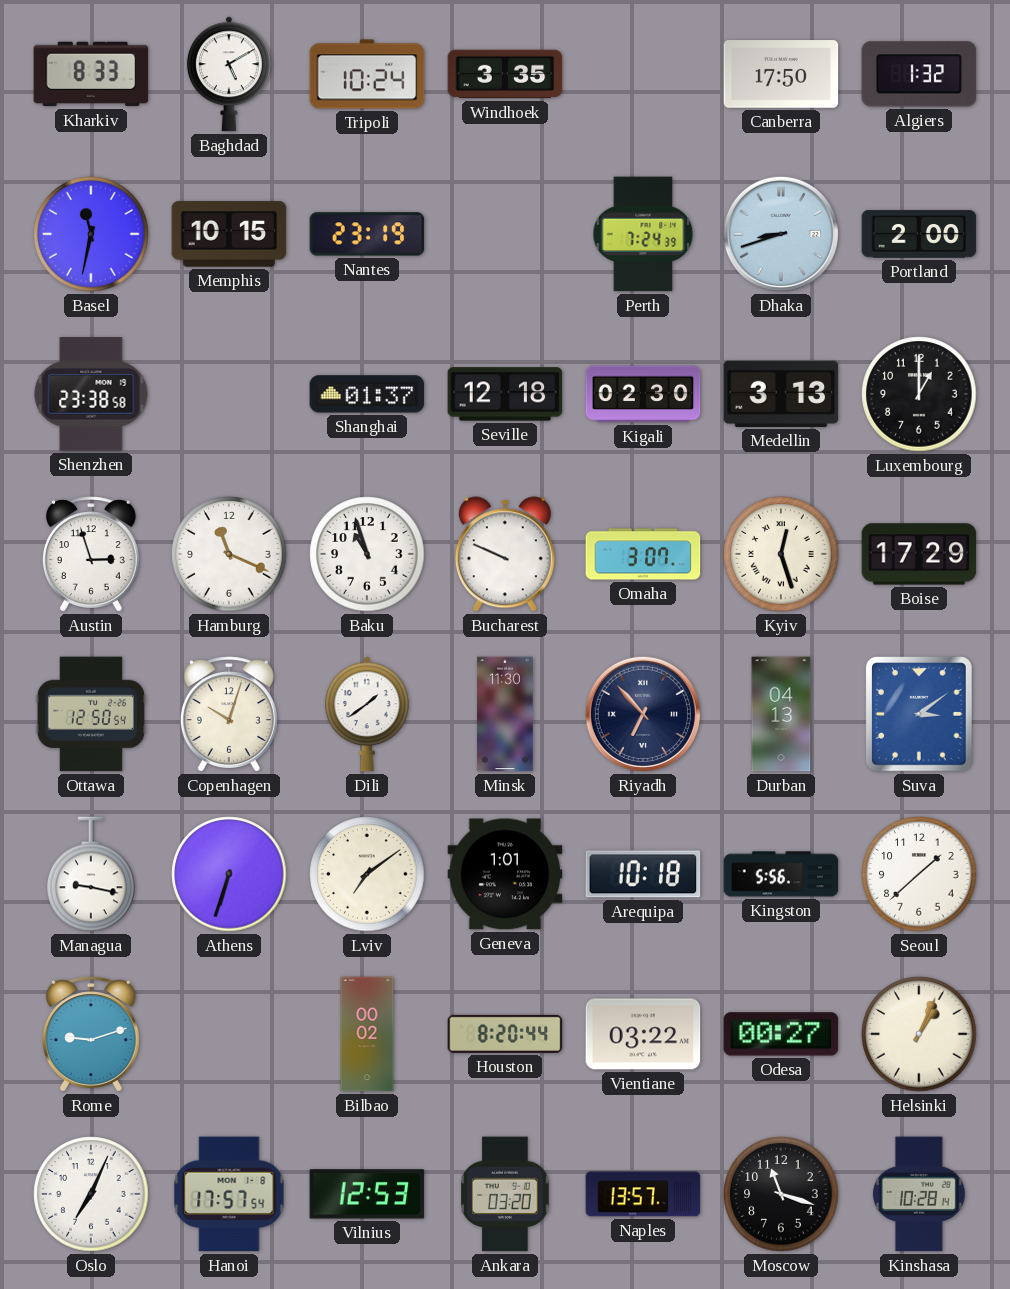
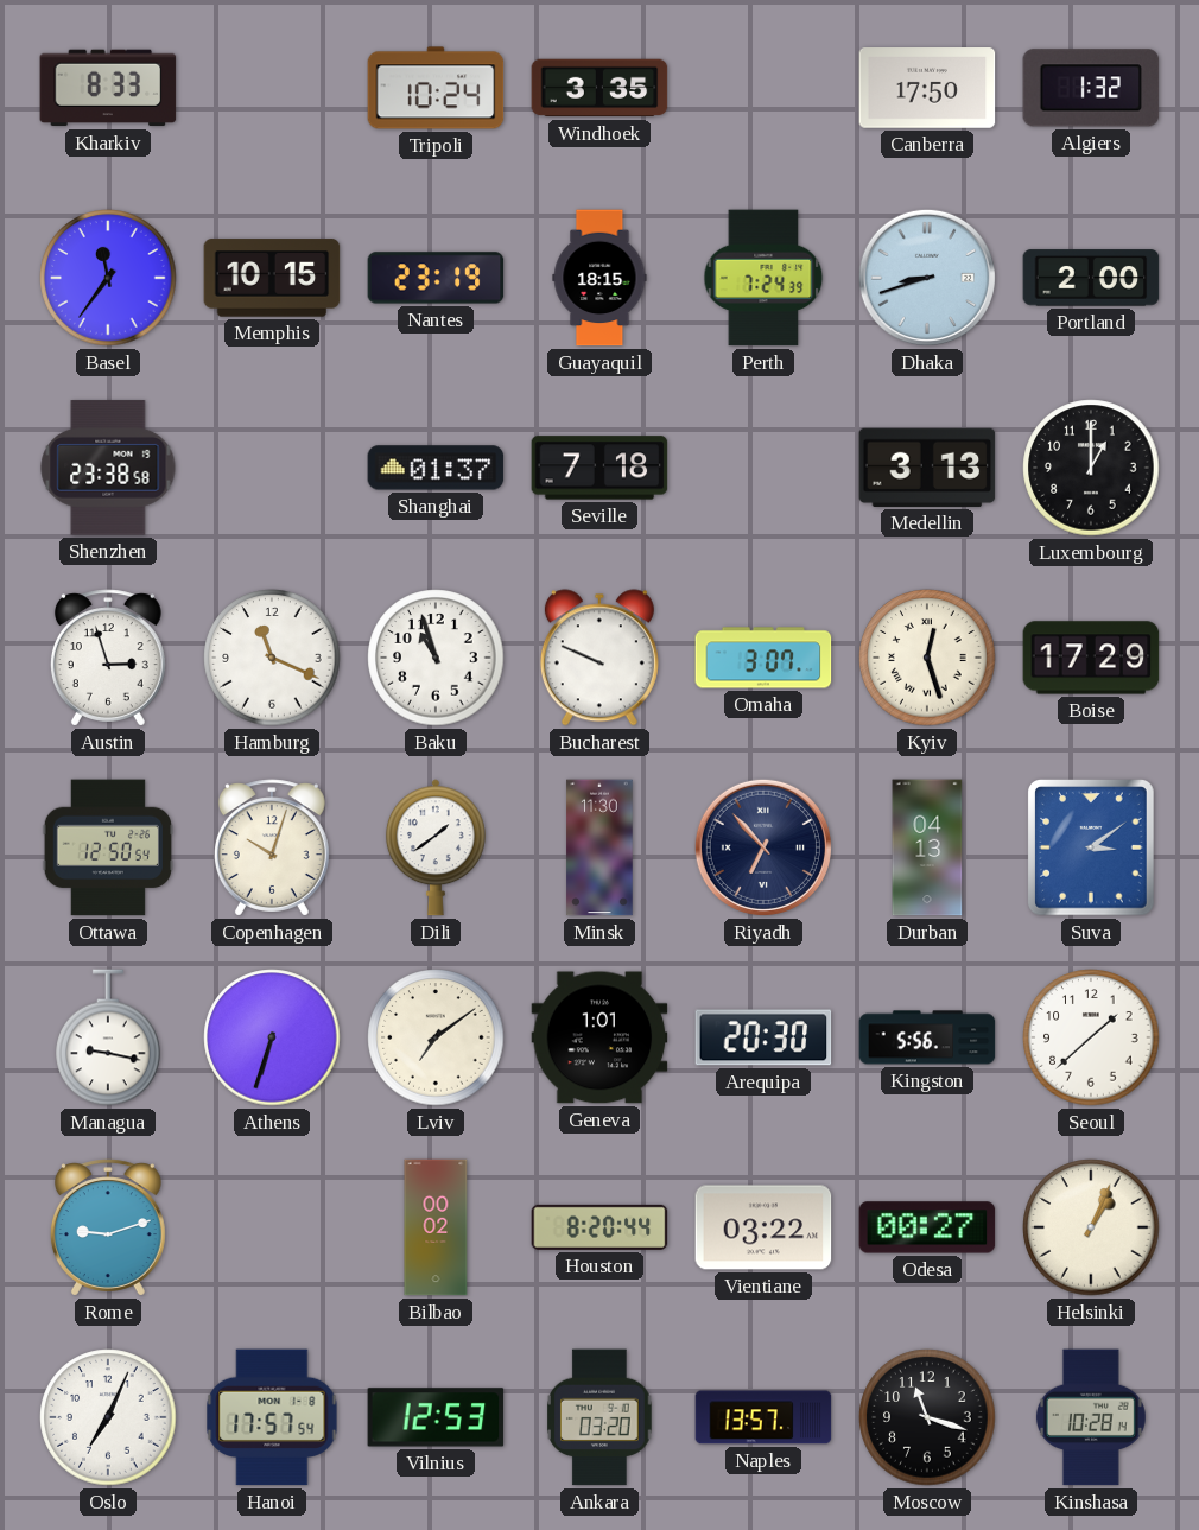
Baghdad: 5:10 -> none (229, 74)
Basel: 11:32 -> 11:36 (108, 278)
Guayaquil: none -> 18:15 (599, 278)
Seville: 12:18 -> 7:18 (599, 468)
Kigali: 02:30 -> none (643, 394)
Arequipa: 10:18 -> 20:30 (763, 1037)
